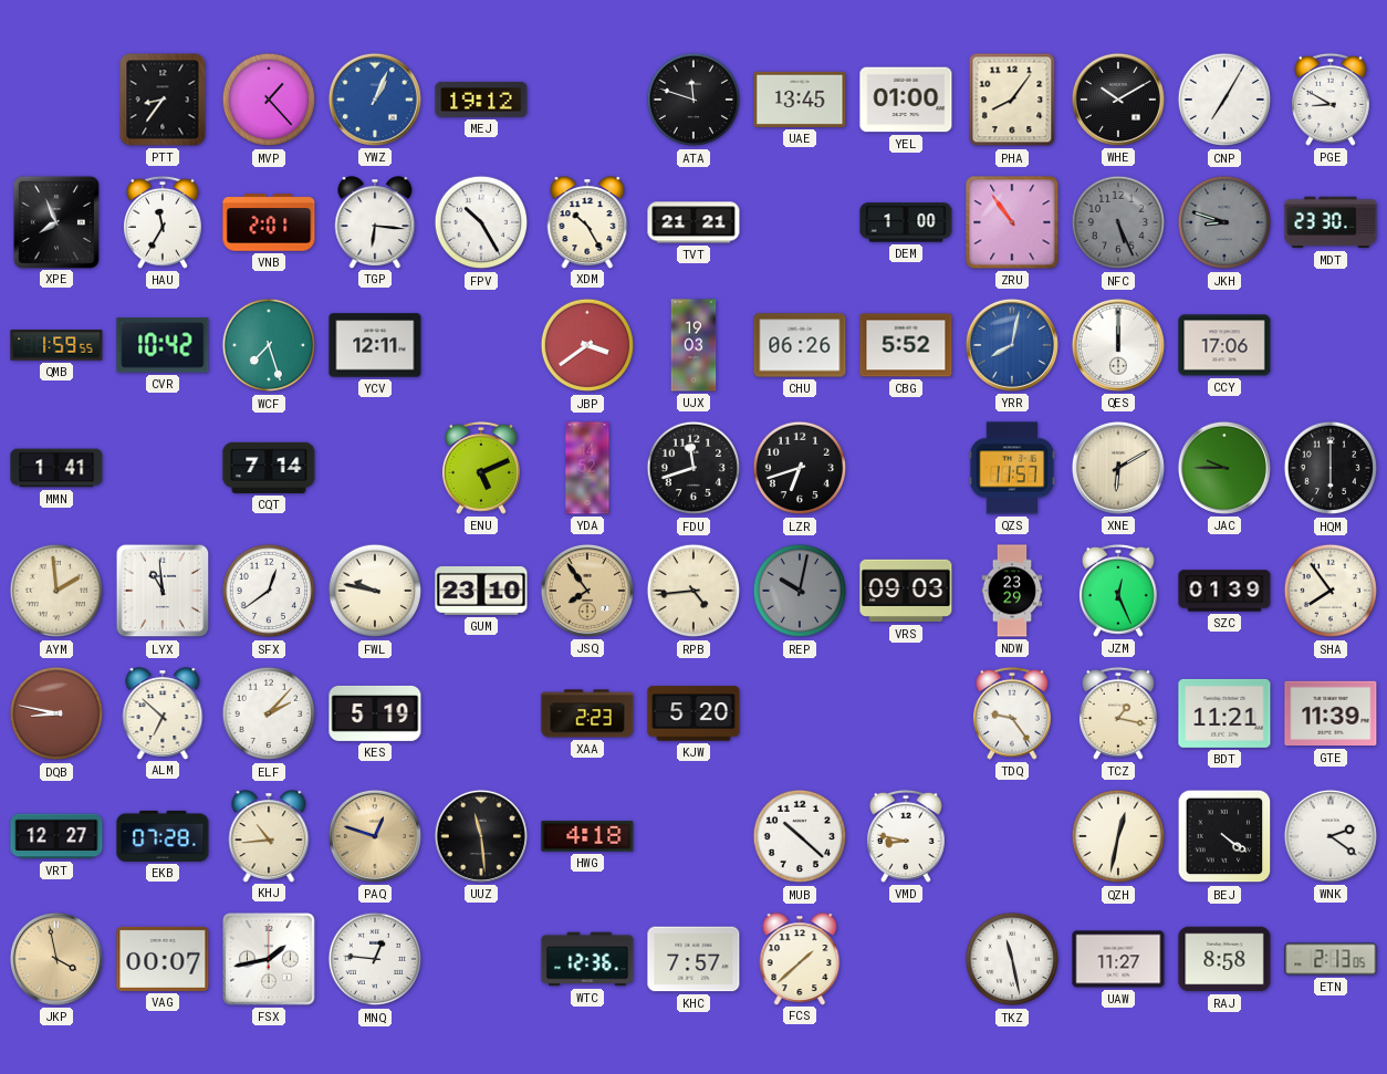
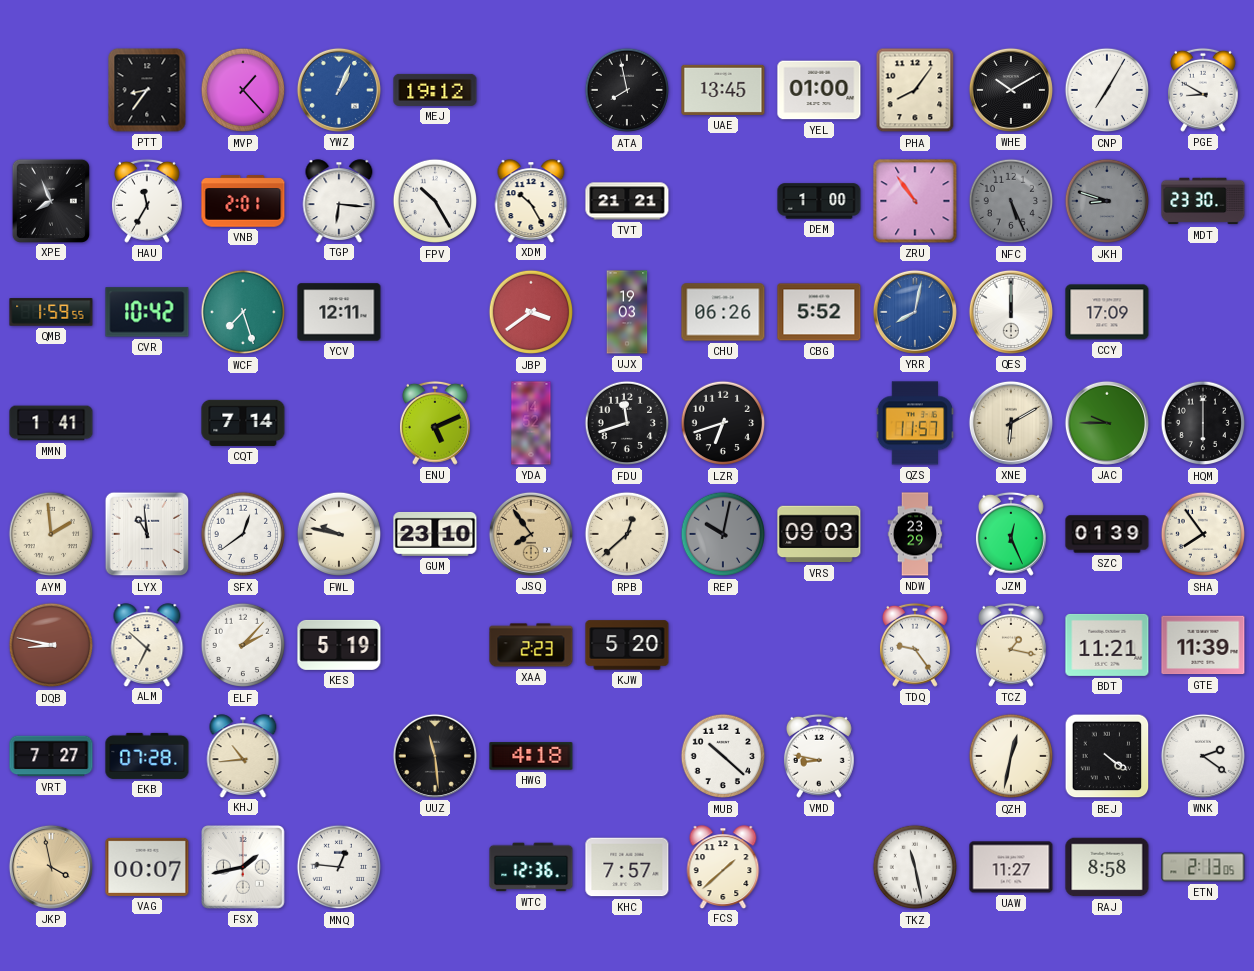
ATA: 11:48 -> 7:58 (627, 90)
CCY: 17:06 -> 17:09 (1107, 312)
RPB: 4:44 -> 12:38 (627, 534)
VRT: 12:27 -> 7:27 (51, 756)
PAQ: 12:48 -> none (375, 836)
